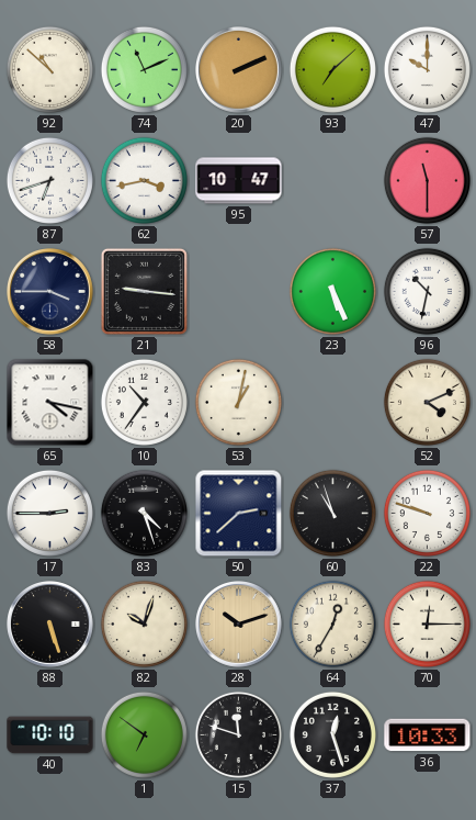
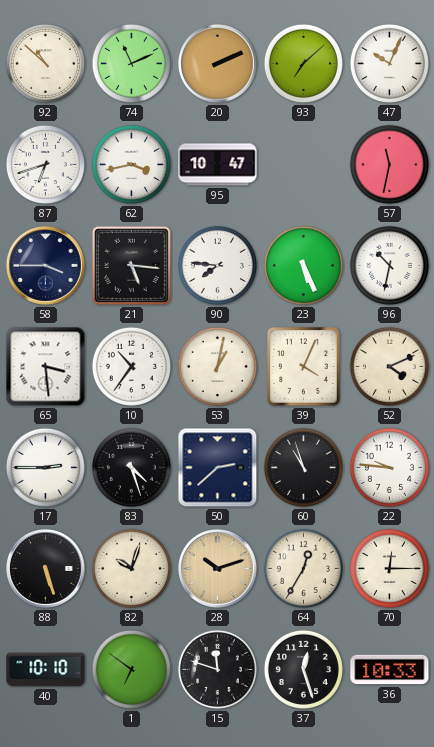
47: 10:00 -> 10:04 (389, 63)
57: 11:30 -> 11:32 (389, 164)
21: 9:16 -> 5:16 (131, 265)
90: none -> 7:46 (217, 265)
65: 4:17 -> 3:29 (46, 367)
39: none -> 4:04 (304, 367)
22: 9:48 -> 9:46 (389, 467)
